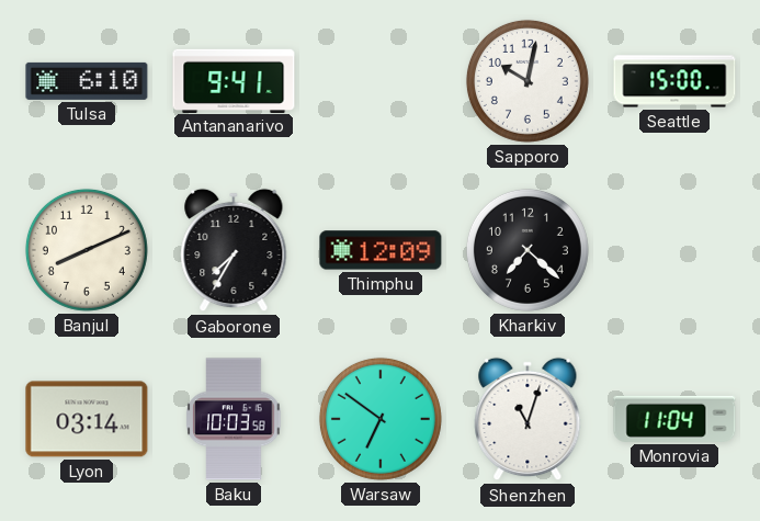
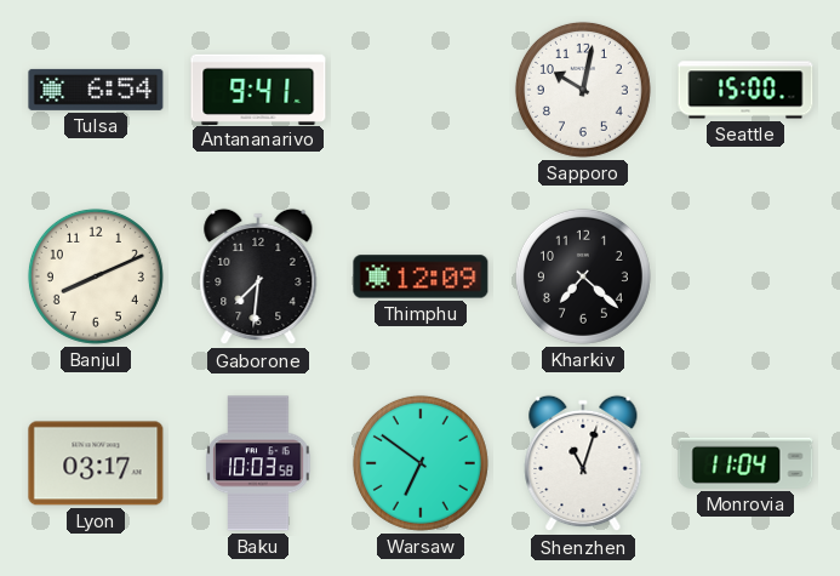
Tulsa: 6:10 -> 6:54 (96, 90)
Gaborone: 7:35 -> 7:31 (258, 276)
Lyon: 03:14 -> 03:17 (96, 463)
